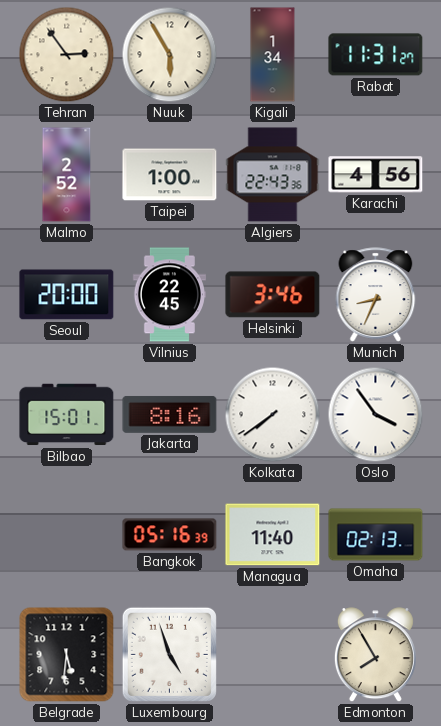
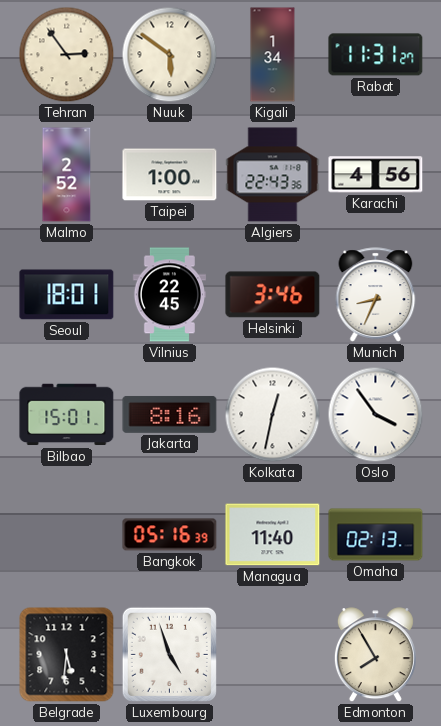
Nuuk: 5:55 -> 5:51 (170, 55)
Seoul: 20:00 -> 18:01 (67, 295)
Kolkata: 7:39 -> 12:32 (273, 415)
